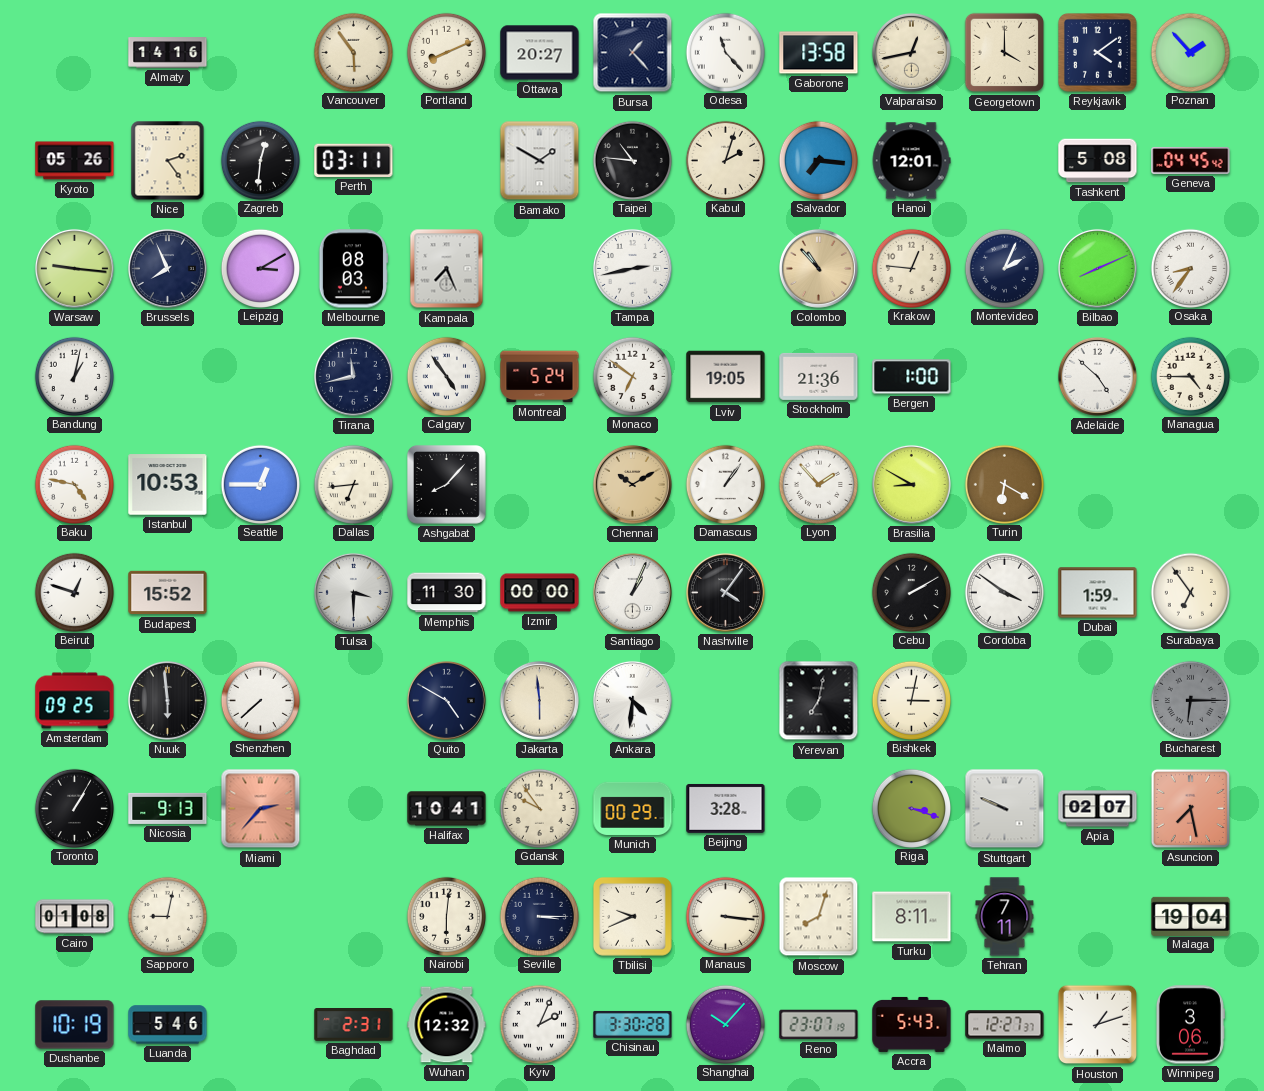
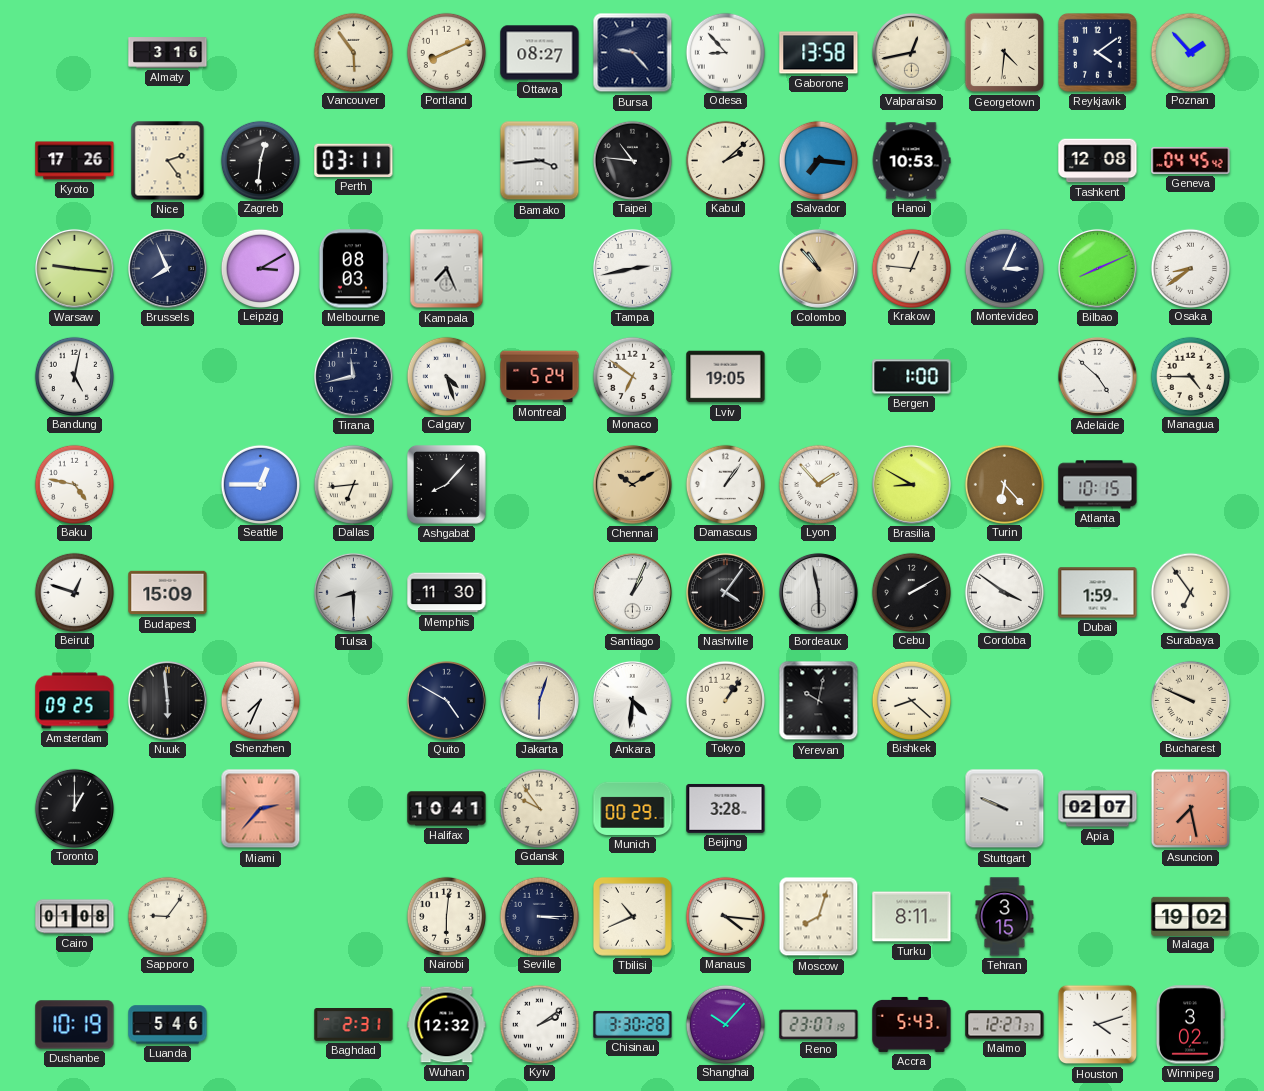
Almaty: 14:16 -> 3:16 (168, 53)
Ottawa: 20:27 -> 08:27 (540, 53)
Bursa: 1:23 -> 9:23 (633, 53)
Odesa: 11:23 -> 8:53 (725, 52)
Georgetown: 4:00 -> 4:31 (1005, 53)
Kyoto: 05:26 -> 17:26 (75, 161)
Bamako: 1:50 -> 3:44 (540, 161)
Kabul: 2:03 -> 2:08 (725, 160)
Hanoi: 12:01 -> 10:53 (911, 161)
Tashkent: 5:08 -> 12:08 (1098, 161)
Montevideo: 2:04 -> 3:04 (1004, 268)
Osaka: 8:36 -> 8:39 (1190, 268)
Bandung: 1:02 -> 5:02 (74, 376)
Calgary: 4:54 -> 4:27 (446, 376)
Stockholm: 21:36 -> none (819, 376)
Istanbul: 10:53 -> none (168, 485)
Turin: 6:20 -> 6:23 (1004, 484)
Atlanta: none -> 10:15 (1098, 485)
Budapest: 15:52 -> 15:09 (168, 593)
Tulsa: 3:30 -> 8:30 (353, 592)
Izmir: 00:00 -> none (540, 593)
Bordeaux: none -> 5:58 (818, 592)
Shenzhen: 7:38 -> 7:34 (260, 700)
Jakarta: 5:59 -> 6:03 (539, 700)
Tokyo: none -> 1:06 (725, 700)
Yerevan: 7:02 -> 10:02 (819, 701)
Bishkek: 3:02 -> 8:22 (911, 700)
Bucharest: 6:15 -> 9:49 (1190, 700)
Bucharest dial: grey -> cream (1190, 700)
Toronto: 1:05 -> 1:00 (74, 808)
Nicosia: 9:13 -> none (168, 808)
Riga: 3:18 -> none (911, 808)
Sapporo: 9:02 -> 9:06 (167, 916)
Tbilisi: 9:41 -> 10:41 (633, 917)
Manaus: 3:16 -> 4:16 (725, 916)
Tehran: 7:11 -> 3:15 (1005, 917)
Malaga: 19:04 -> 19:02 (1191, 916)
Kyiv: 2:04 -> 2:09 (539, 1024)
Houston: 1:12 -> 4:12 (1098, 1025)
Winnipeg: 3:06 -> 3:02 (1190, 1025)
